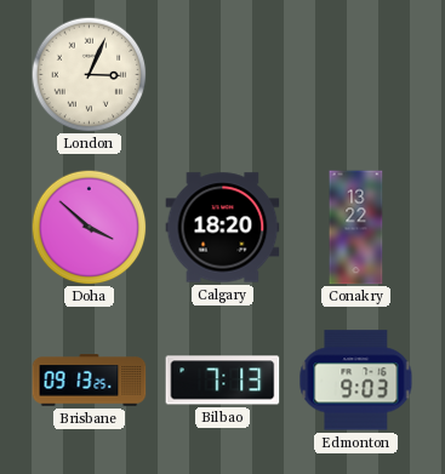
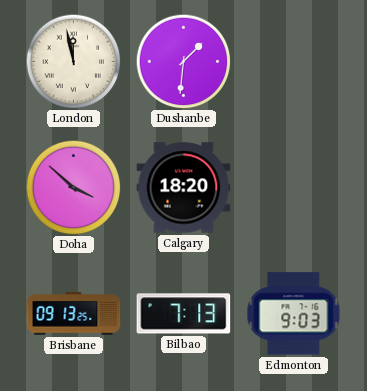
London: 3:04 -> 11:58 (73, 61)
Dushanbe: none -> 1:31 (183, 61)
Conakry: 13:22 -> none (356, 228)
